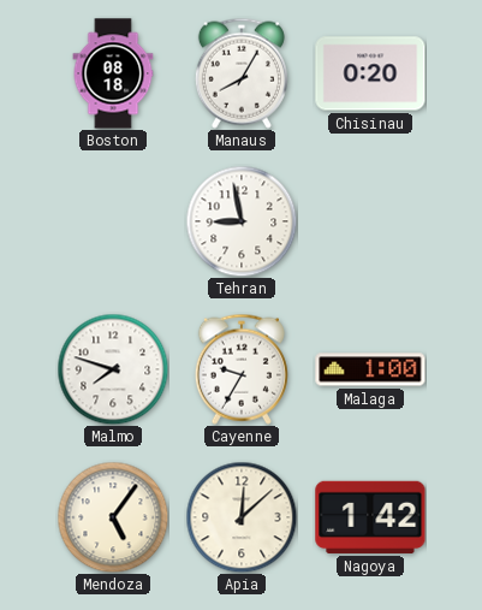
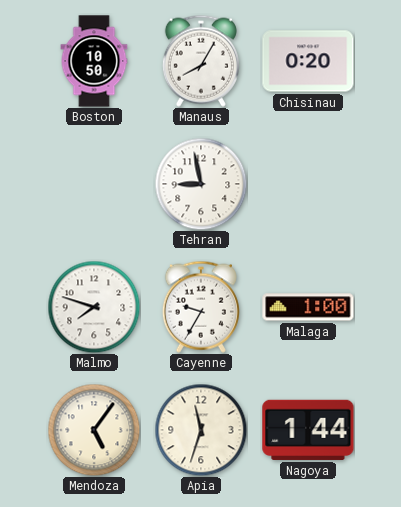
Boston: 08:18 -> 10:50 (94, 61)
Apia: 12:08 -> 11:33 (201, 430)
Nagoya: 1:42 -> 1:44 (308, 430)
